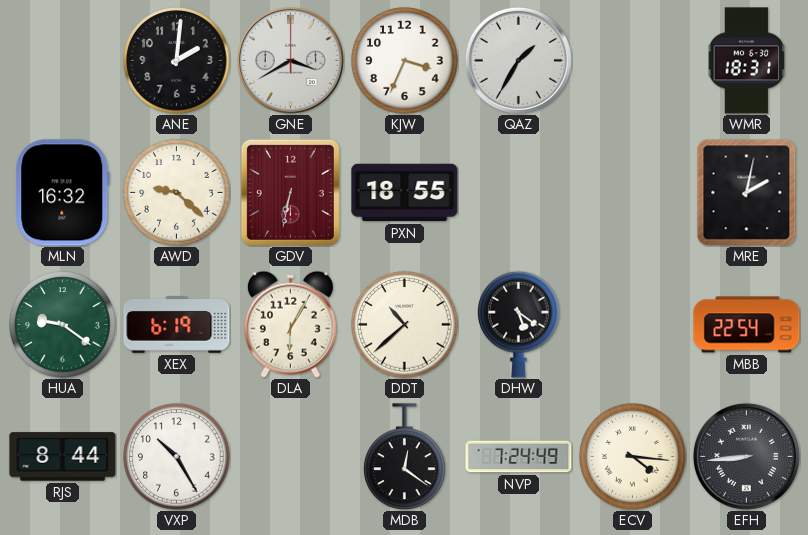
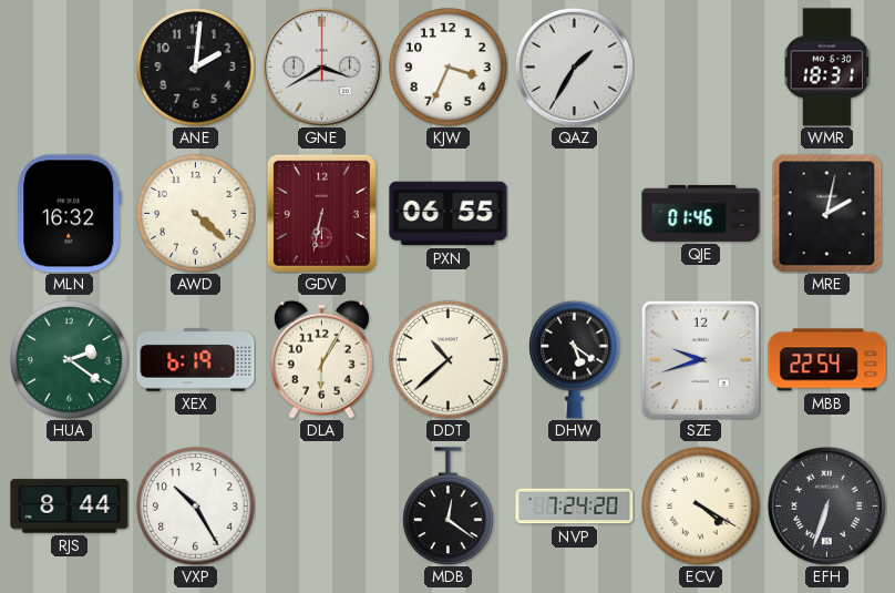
AWD: 9:22 -> 4:22 (196, 214)
PXN: 18:55 -> 06:55 (449, 214)
QJE: none -> 01:46 (701, 213)
HUA: 9:21 -> 2:21 (70, 360)
SZE: none -> 9:42 (700, 359)
NVP: 7:24:49 -> 7:24:20 (575, 507)
ECV: 4:16 -> 4:20 (701, 507)
EFH: 8:44 -> 6:33 (826, 505)
